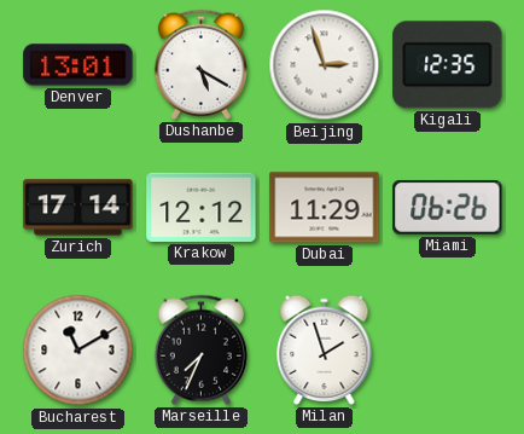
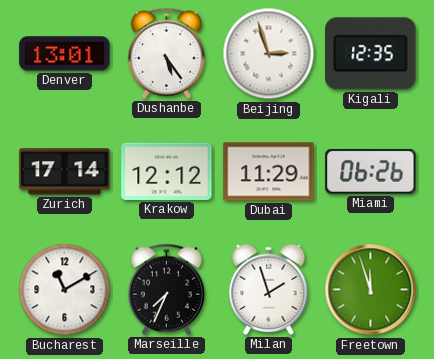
Dushanbe: 5:20 -> 5:24 (166, 53)
Freetown: none -> 11:57 (371, 290)
